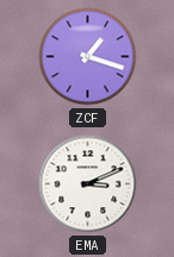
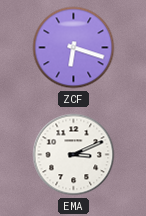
ZCF: 1:18 -> 6:18 (74, 48)
